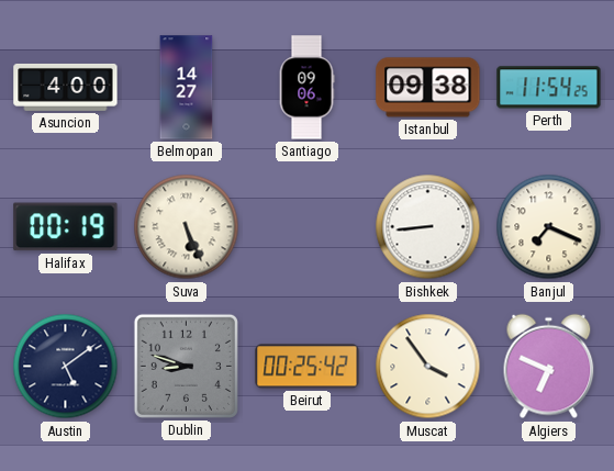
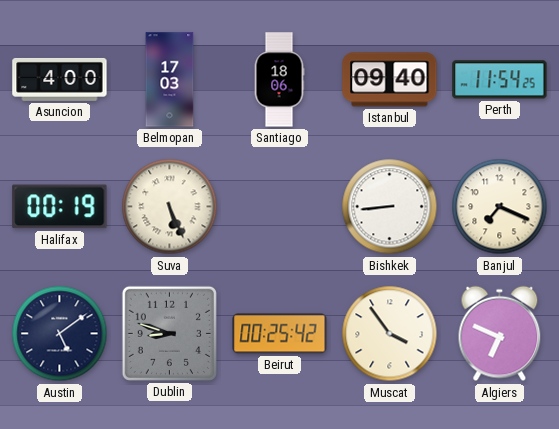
Belmopan: 14:27 -> 17:03 (170, 80)
Santiago: 09:06 -> 18:06 (279, 80)
Istanbul: 09:38 -> 09:40 (390, 80)
